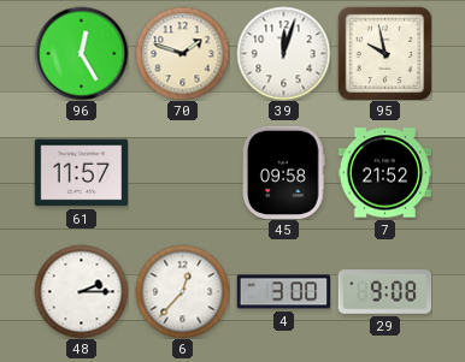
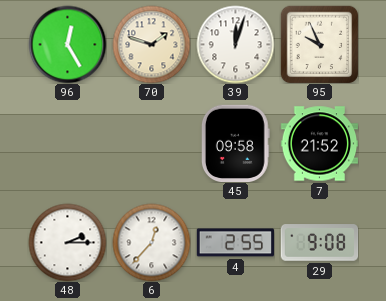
95: 9:58 -> 9:56 (319, 44)
61: 11:57 -> none (81, 173)
4: 3:00 -> 2:55 (235, 243)
